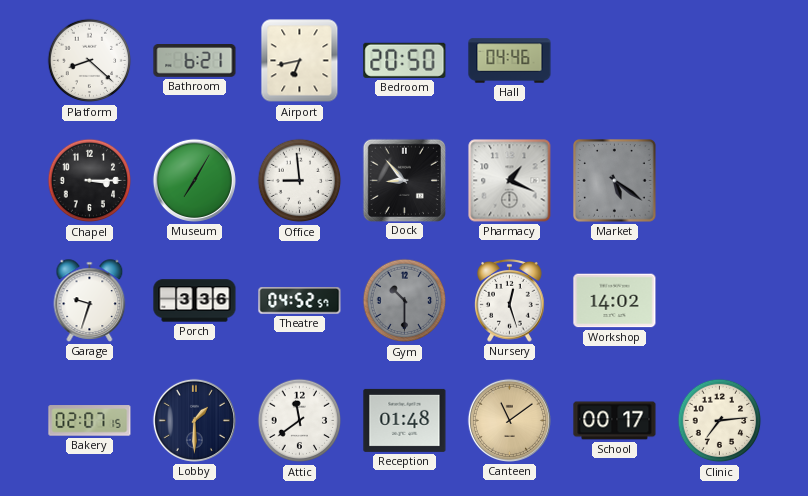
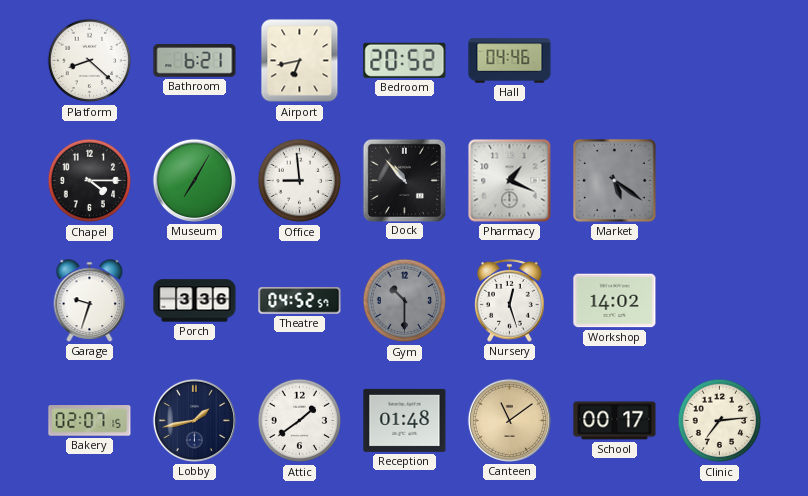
Bedroom: 20:50 -> 20:52 (405, 60)
Chapel: 3:15 -> 4:15 (90, 181)
Dock: 8:53 -> 10:53 (404, 180)
Lobby: 1:30 -> 1:43 (194, 420)
Attic: 11:39 -> 1:39 (300, 421)
